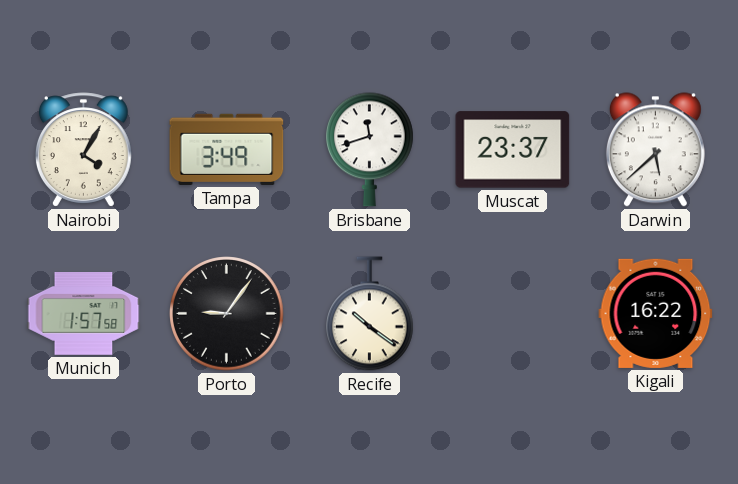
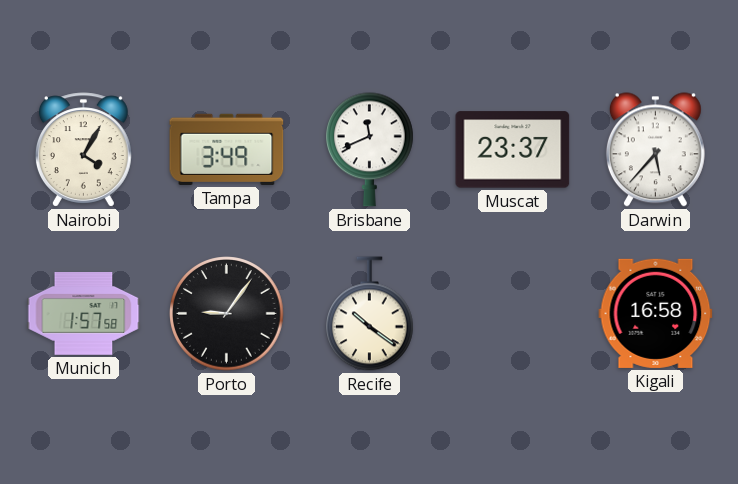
Brisbane: 11:42 -> 11:41 (370, 150)
Darwin: 5:38 -> 5:37 (655, 150)
Kigali: 16:22 -> 16:58 (656, 313)
